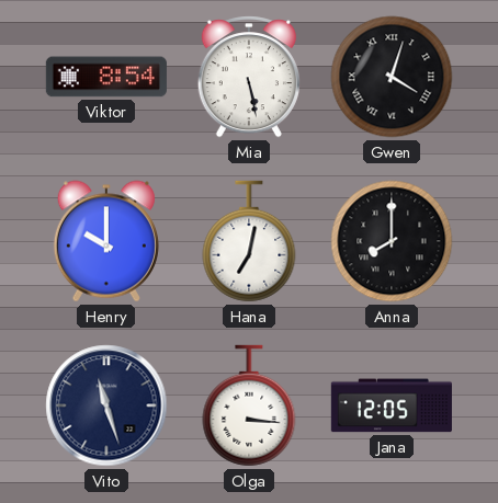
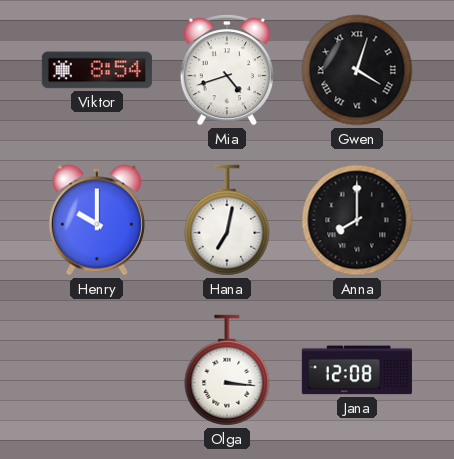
Mia: 5:28 -> 4:42 (227, 70)
Vito: 11:27 -> none (106, 405)
Jana: 12:05 -> 12:08 (357, 370)
